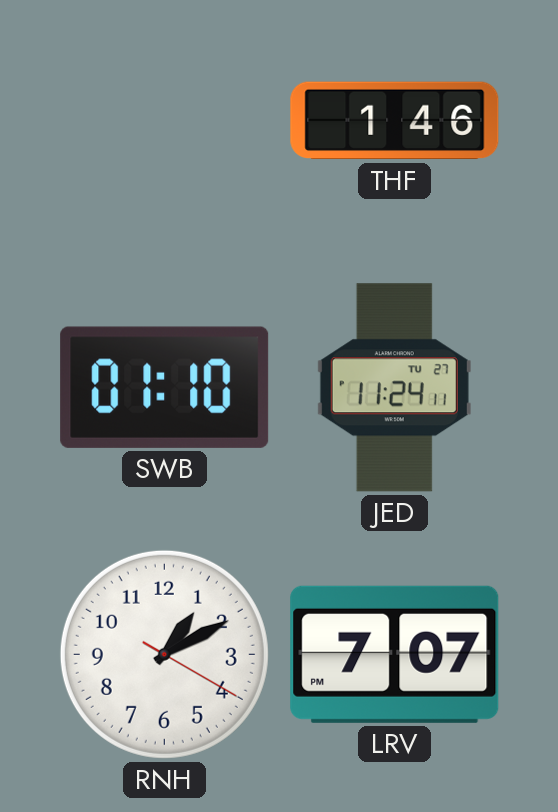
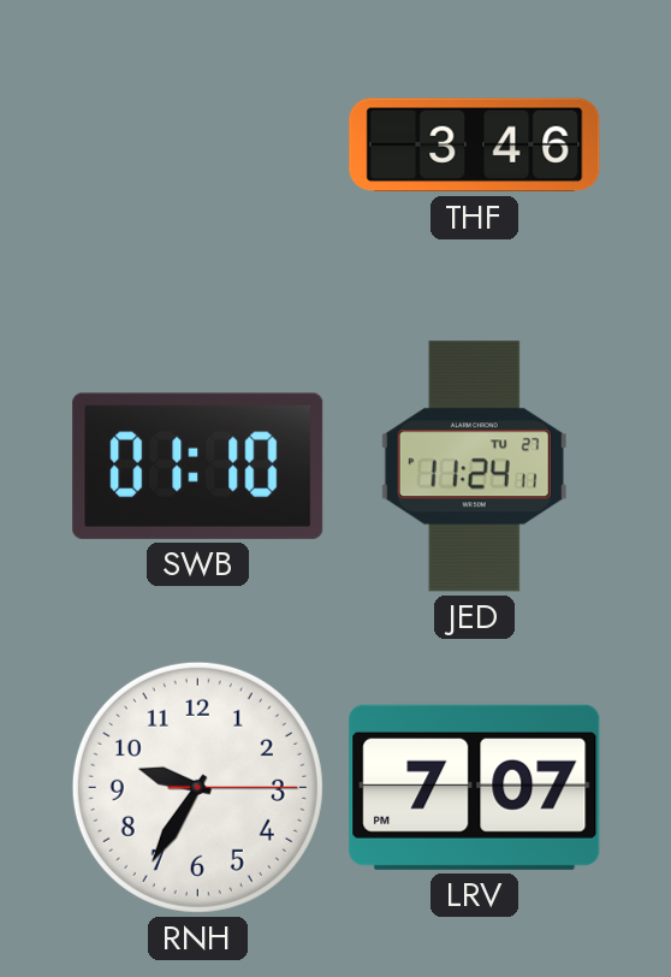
THF: 1:46 -> 3:46 (475, 146)
RNH: 1:10 -> 9:35 (197, 787)
